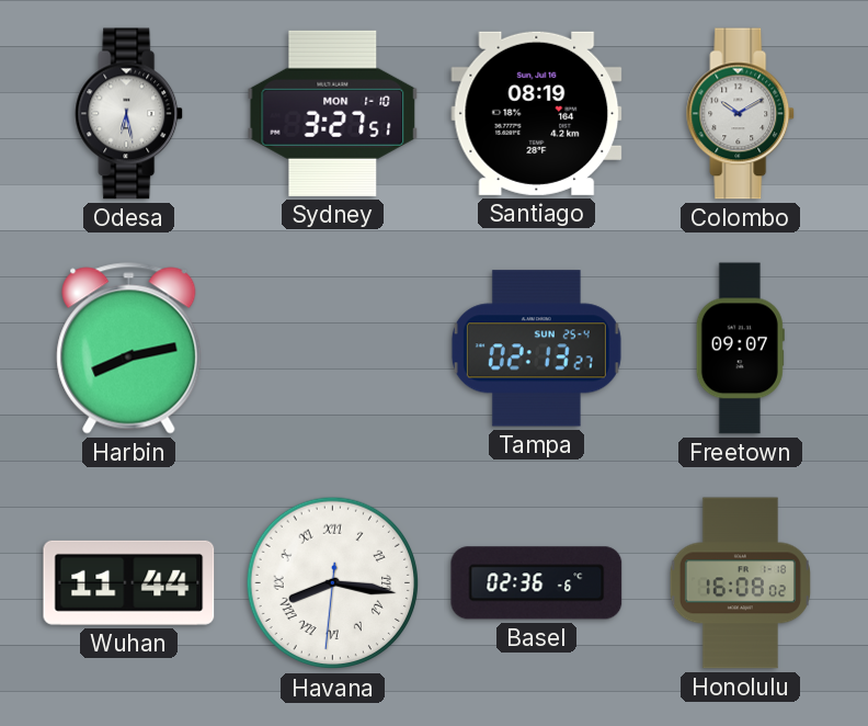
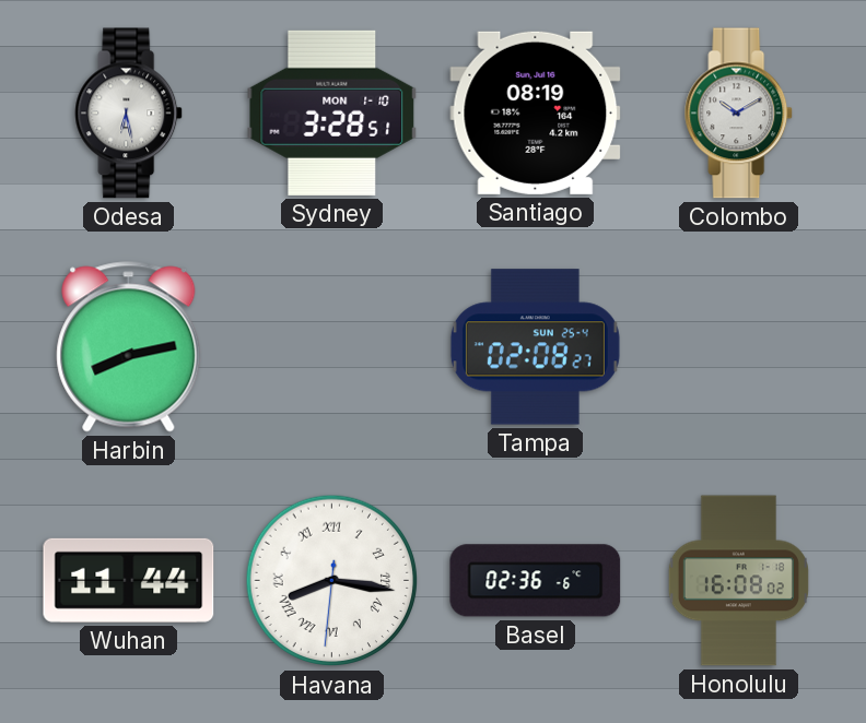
Sydney: 3:27 -> 3:28 (332, 112)
Tampa: 02:13 -> 02:08 (535, 347)
Freetown: 09:07 -> none (740, 349)
